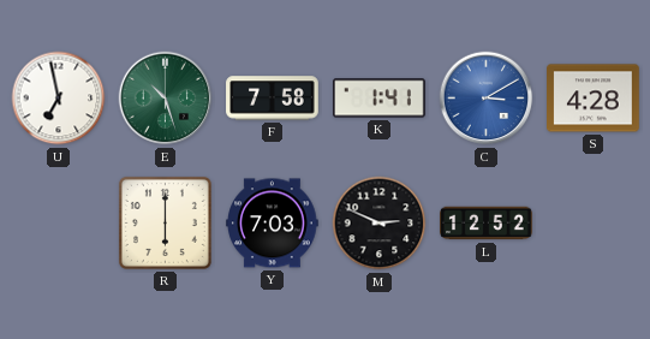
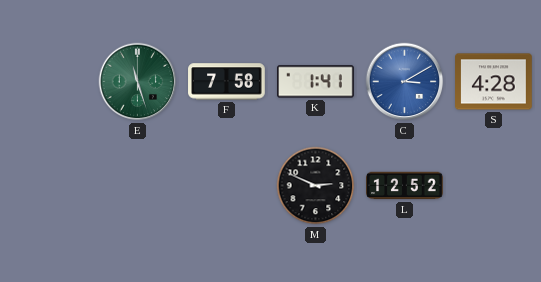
U: 6:58 -> none (59, 99)
E: 10:27 -> 11:27 (138, 82)
R: 6:00 -> none (165, 222)
Y: 7:03 -> none (273, 224)
